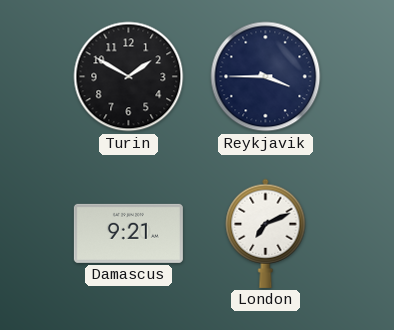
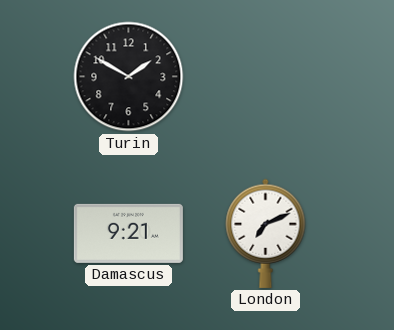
Reykjavik: 3:45 -> none (266, 77)
